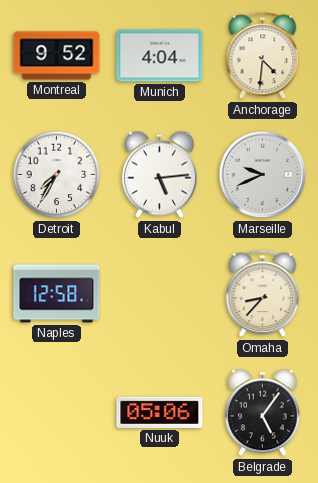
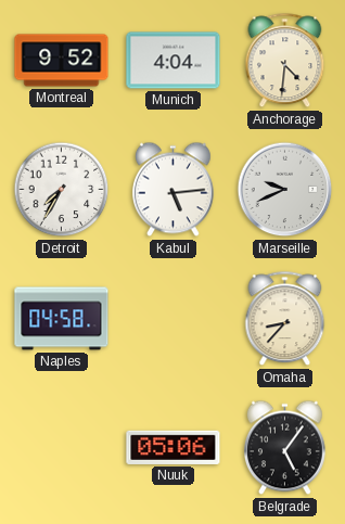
Naples: 12:58 -> 04:58 (62, 319)
